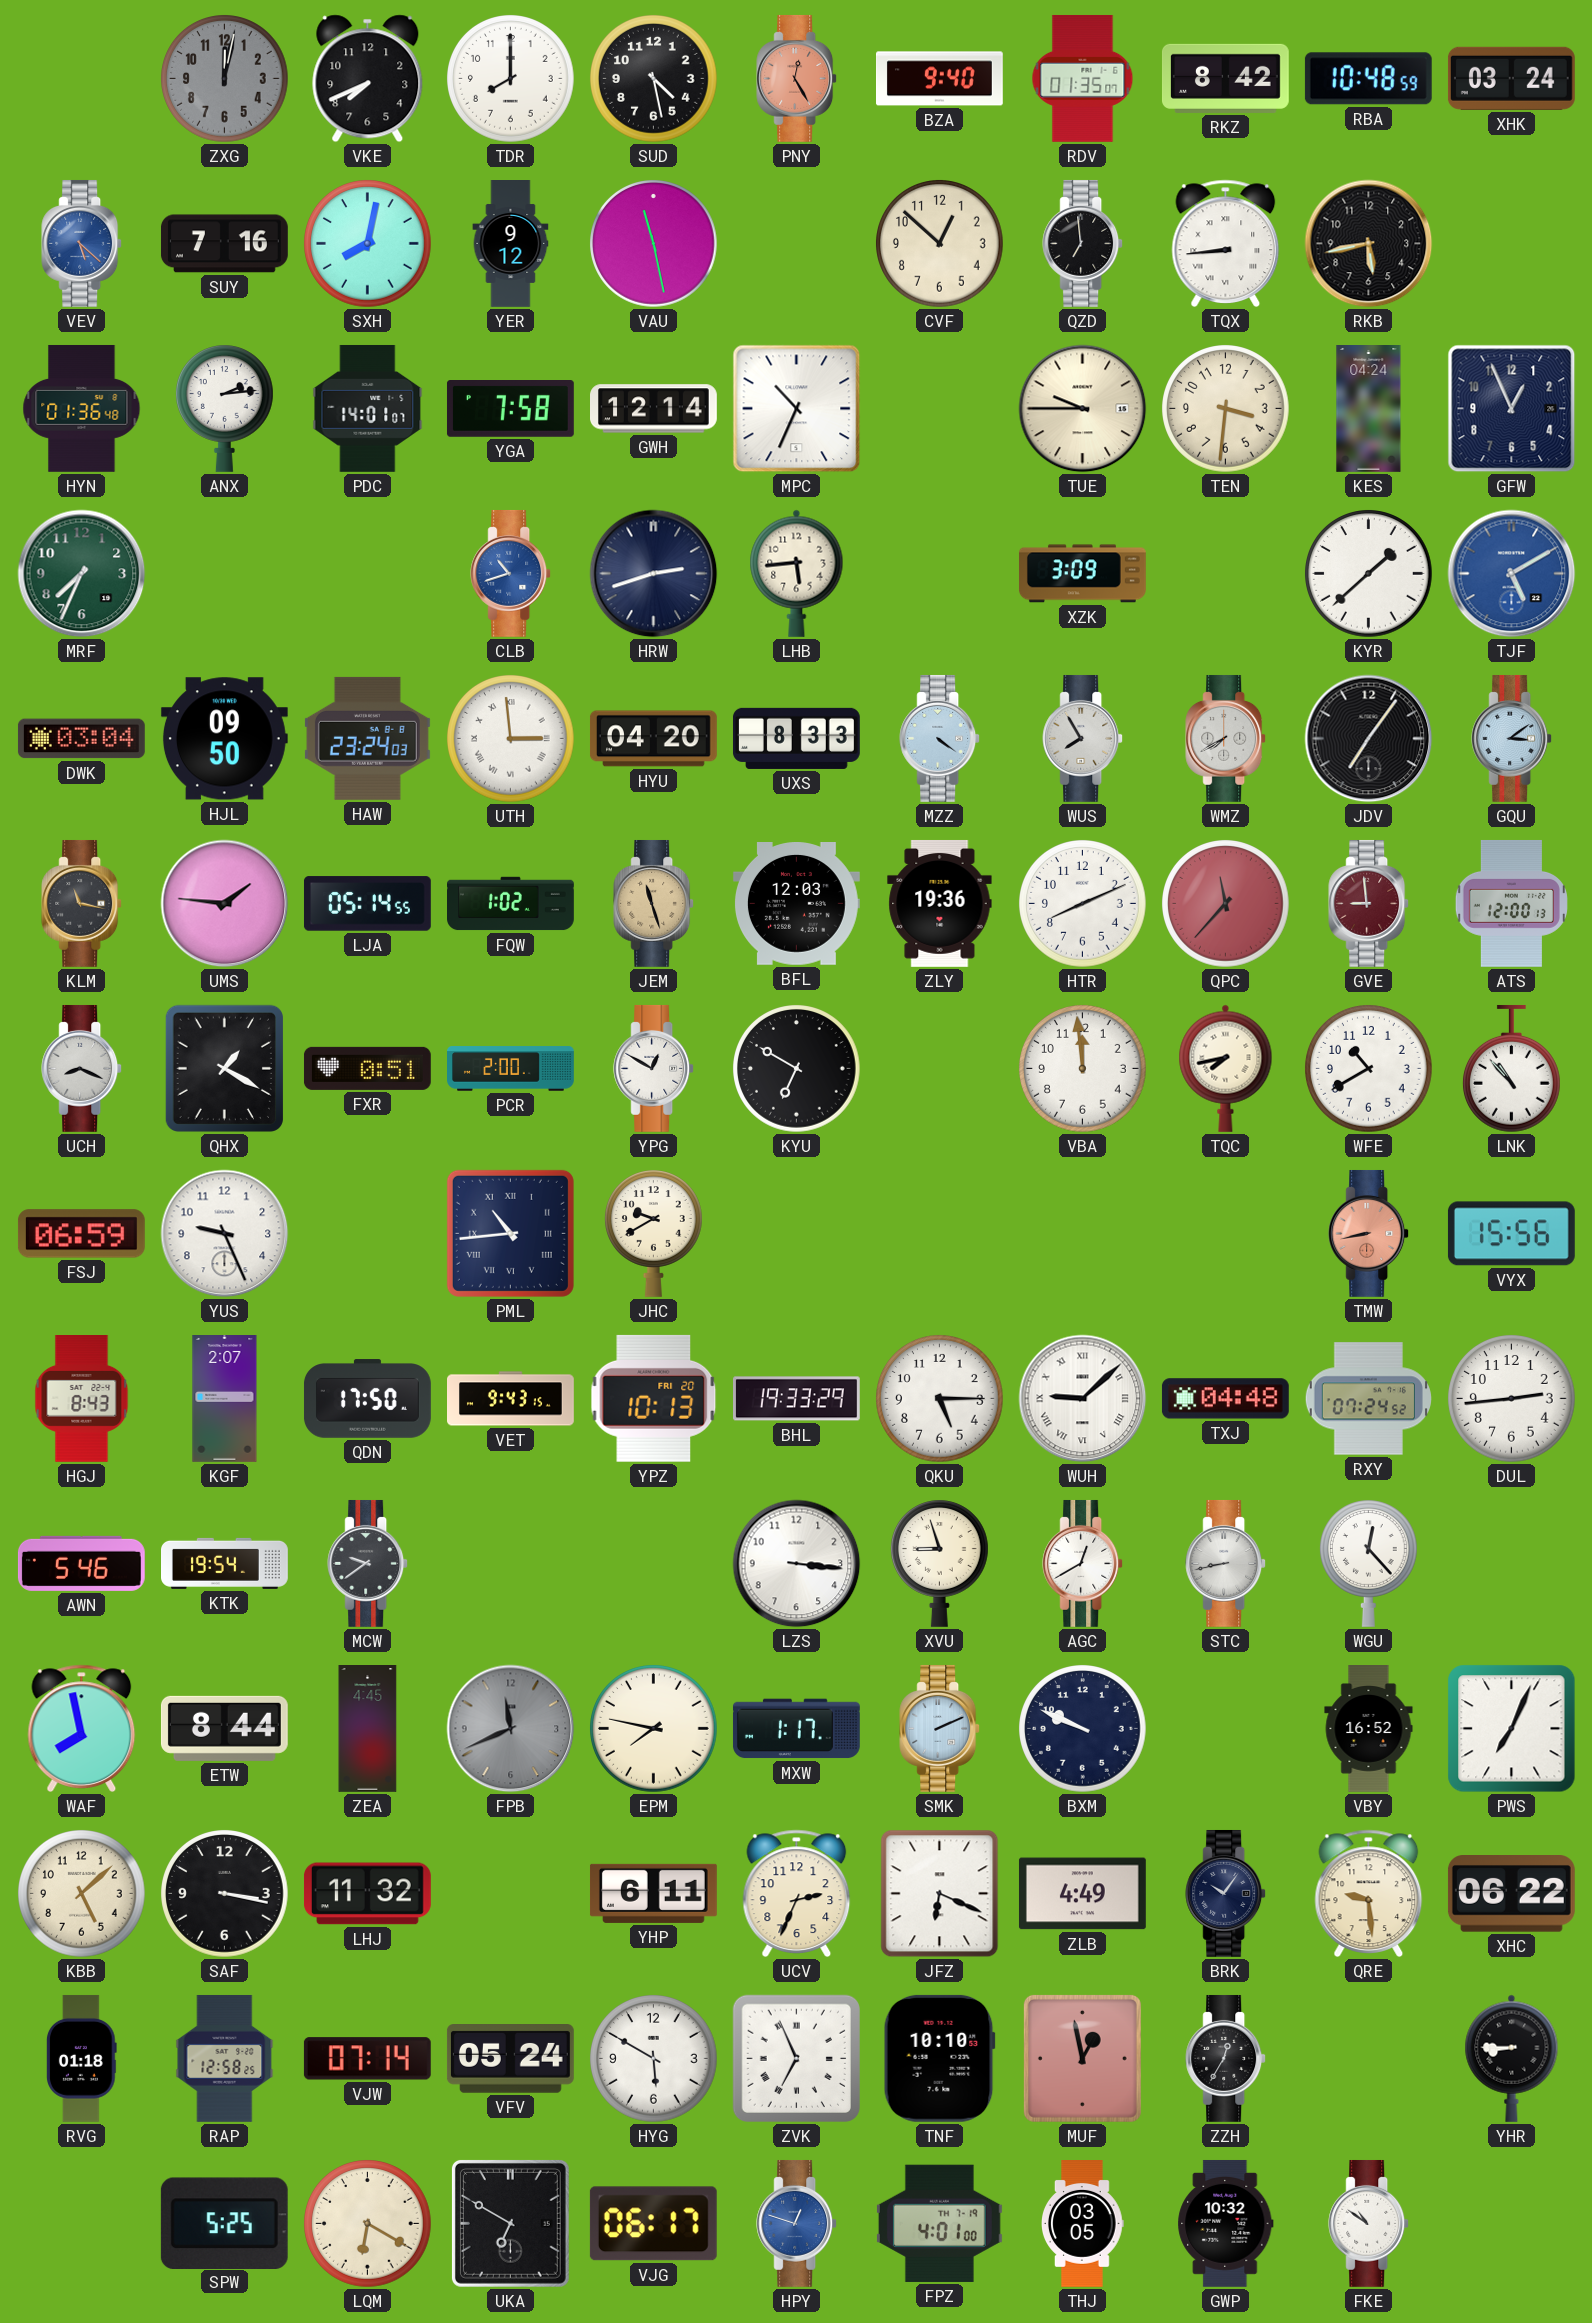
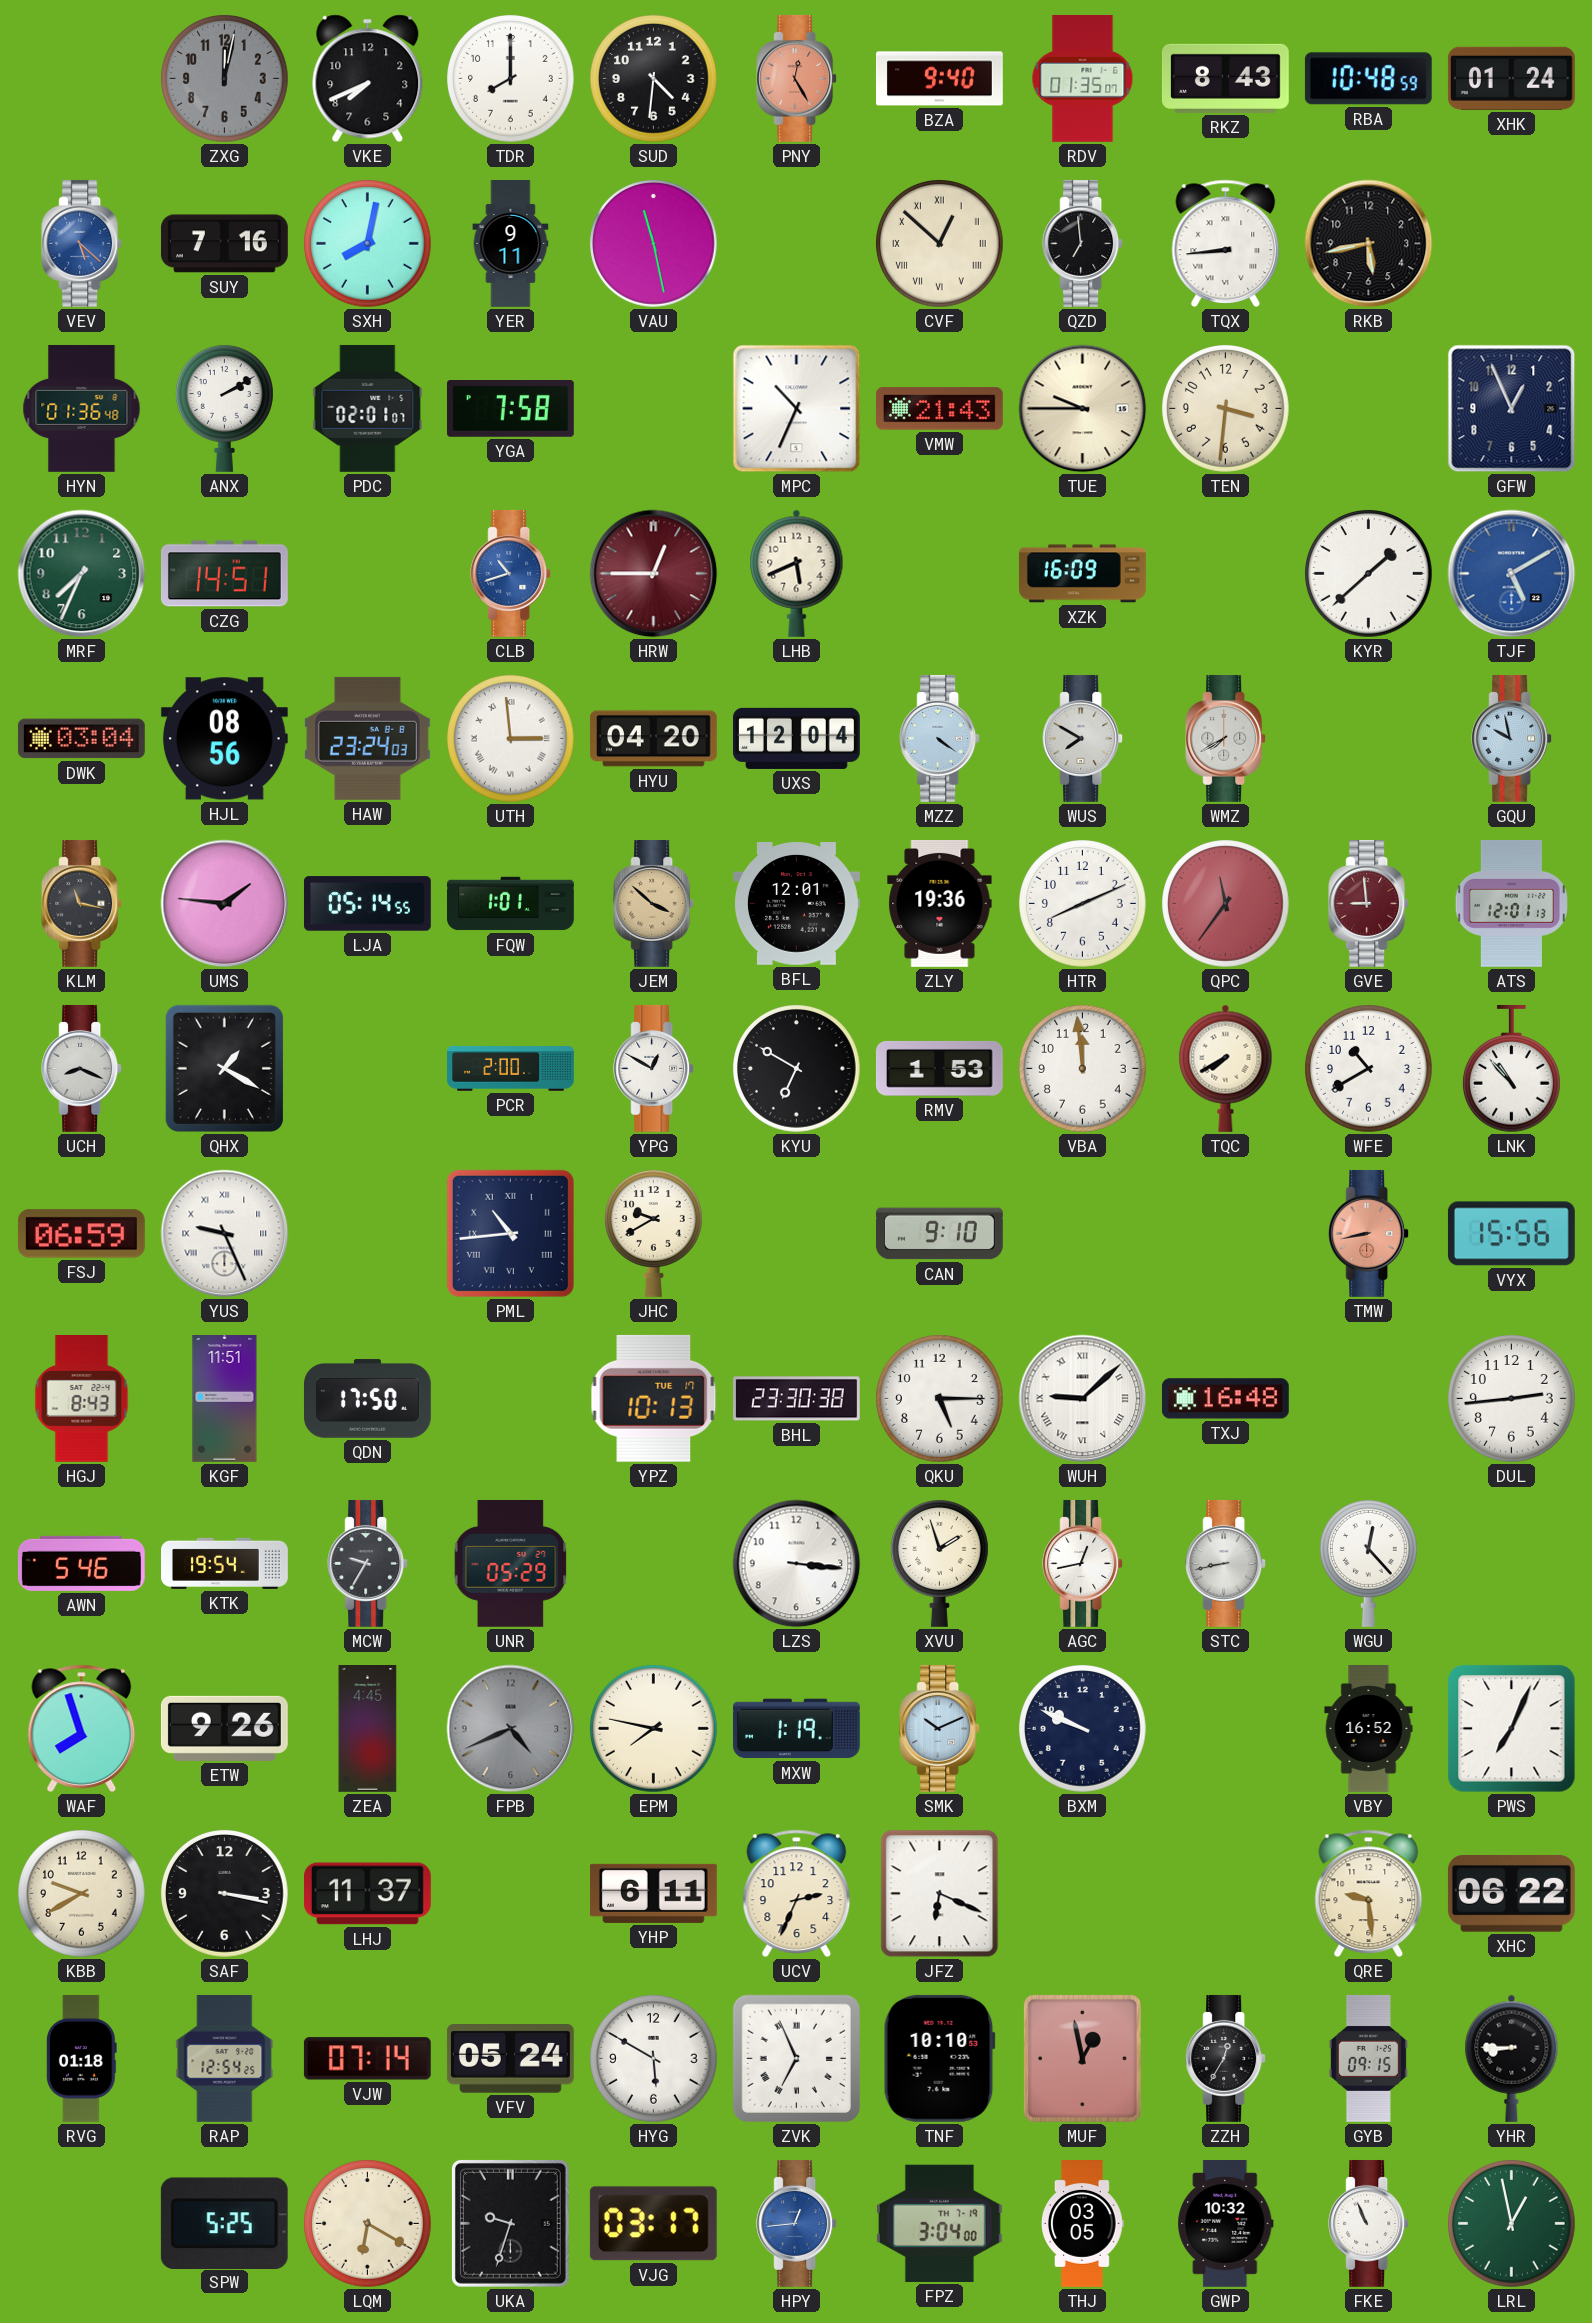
SUD: 4:28 -> 4:31 (654, 79)
RKZ: 8:42 -> 8:43 (1225, 78)
XHK: 03:24 -> 01:24 (1511, 78)
YER: 9:12 -> 9:11 (511, 244)
CVF numerals: Arabic -> Roman (940, 244)
ANX: 2:14 -> 2:10 (224, 408)
PDC: 14:01 -> 02:01 (368, 408)
GWH: 12:14 -> none (654, 409)
VMW: none -> 21:43 (939, 409)
KES: 04:24 -> none (1369, 409)
CZG: none -> 14:51 (224, 574)
HRW: 2:42 -> 12:45 (654, 574)
HRW dial: navy -> burgundy (654, 574)
LHB: 5:44 -> 5:41 (797, 573)
XZK: 3:09 -> 16:09 (1082, 574)
HJL: 09:50 -> 08:56 (224, 739)
UXS: 8:33 -> 12:04 (796, 738)
WUS: 7:55 -> 7:50 (1083, 738)
JDV: 7:06 -> none (1369, 739)
GQU: 3:09 -> 9:58 (1512, 738)
FQW: 1:02 -> 1:01 (511, 904)
JEM: 11:27 -> 3:52 (654, 903)
BFL: 12:03 -> 12:01 (796, 904)
QPC: 11:37 -> 11:36 (1226, 904)
ATS: 12:00 -> 12:01 (1511, 904)
FXR: 0:51 -> none (367, 1068)
RMV: none -> 1:53 (939, 1068)
TQC: 7:43 -> 7:40 (1226, 1068)
YUS numerals: Arabic -> Roman (225, 1234)
CAN: none -> 9:10 (939, 1234)
KGF: 2:07 -> 11:51 (225, 1399)
VET: 9:43 -> none (511, 1399)
YPZ date: FRI 20 -> TUE 17 (654, 1398)
BHL: 19:33 -> 23:30 (797, 1399)
TXJ: 04:48 -> 16:48 (1225, 1399)
RXY: 07:24 -> none (1368, 1399)
MCW: 9:39 -> 9:35 (368, 1563)
UNR: none -> 05:29 (511, 1563)
XVU: 8:57 -> 1:57 (939, 1563)
AGC: 12:40 -> 12:43 (1083, 1563)
WAF: 7:58 -> 7:57 (82, 1728)
ETW: 8:44 -> 9:26 (224, 1728)
FPB: 11:41 -> 4:41 (511, 1729)
MXW: 1:17 -> 1:19 (796, 1729)
SMK: 2:11 -> 10:11 (940, 1728)
KBB: 5:08 -> 9:40 (82, 1894)
LHJ: 11:32 -> 11:37 (367, 1894)
ZLB: 4:49 -> none (1082, 1894)
BRK: 10:06 -> none (1226, 1893)
RAP: 12:58 -> 12:54 (225, 2058)
GYB: none -> 09:15 (1368, 2058)
UKA: 6:50 -> 9:33 (510, 2223)
VJG: 06:17 -> 03:17 (653, 2224)
HPY: 12:48 -> 12:44 (797, 2223)
FPZ: 4:01 -> 3:04 (939, 2223)
FKE: 10:51 -> 10:56 (1369, 2223)
LRL: none -> 12:58 (1512, 2224)
